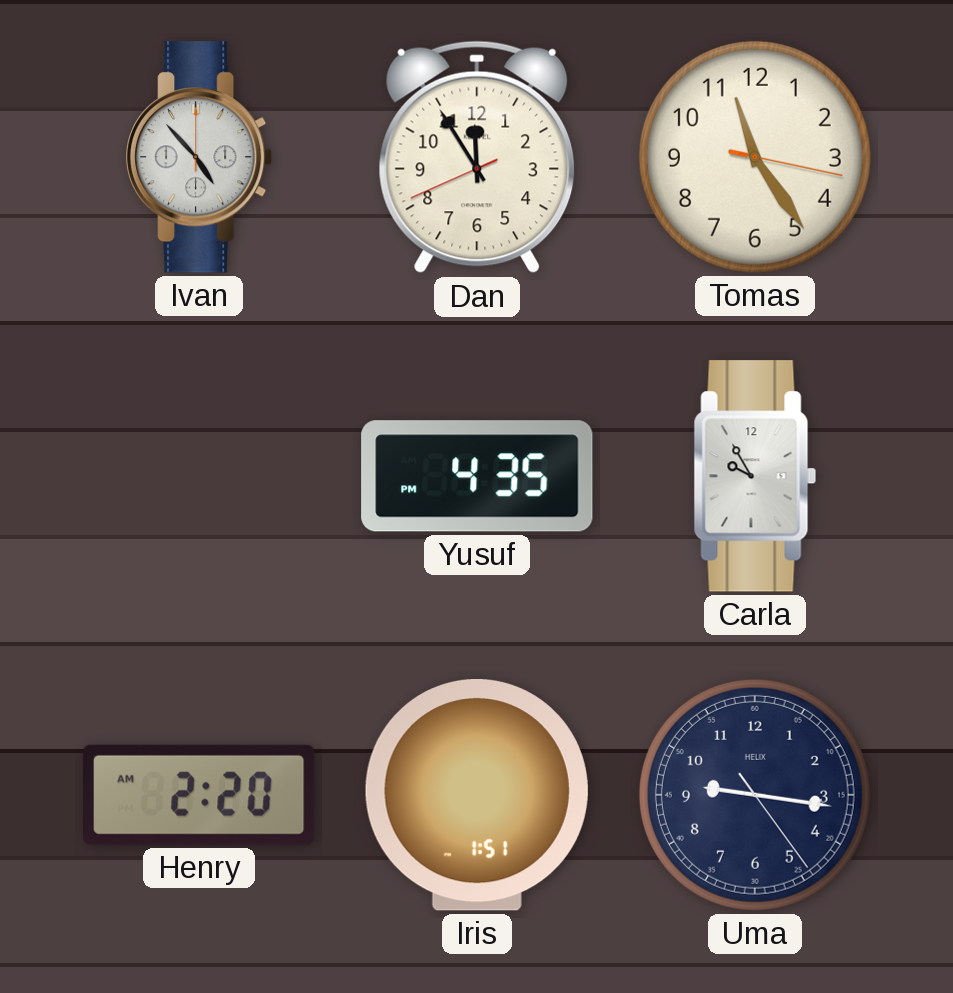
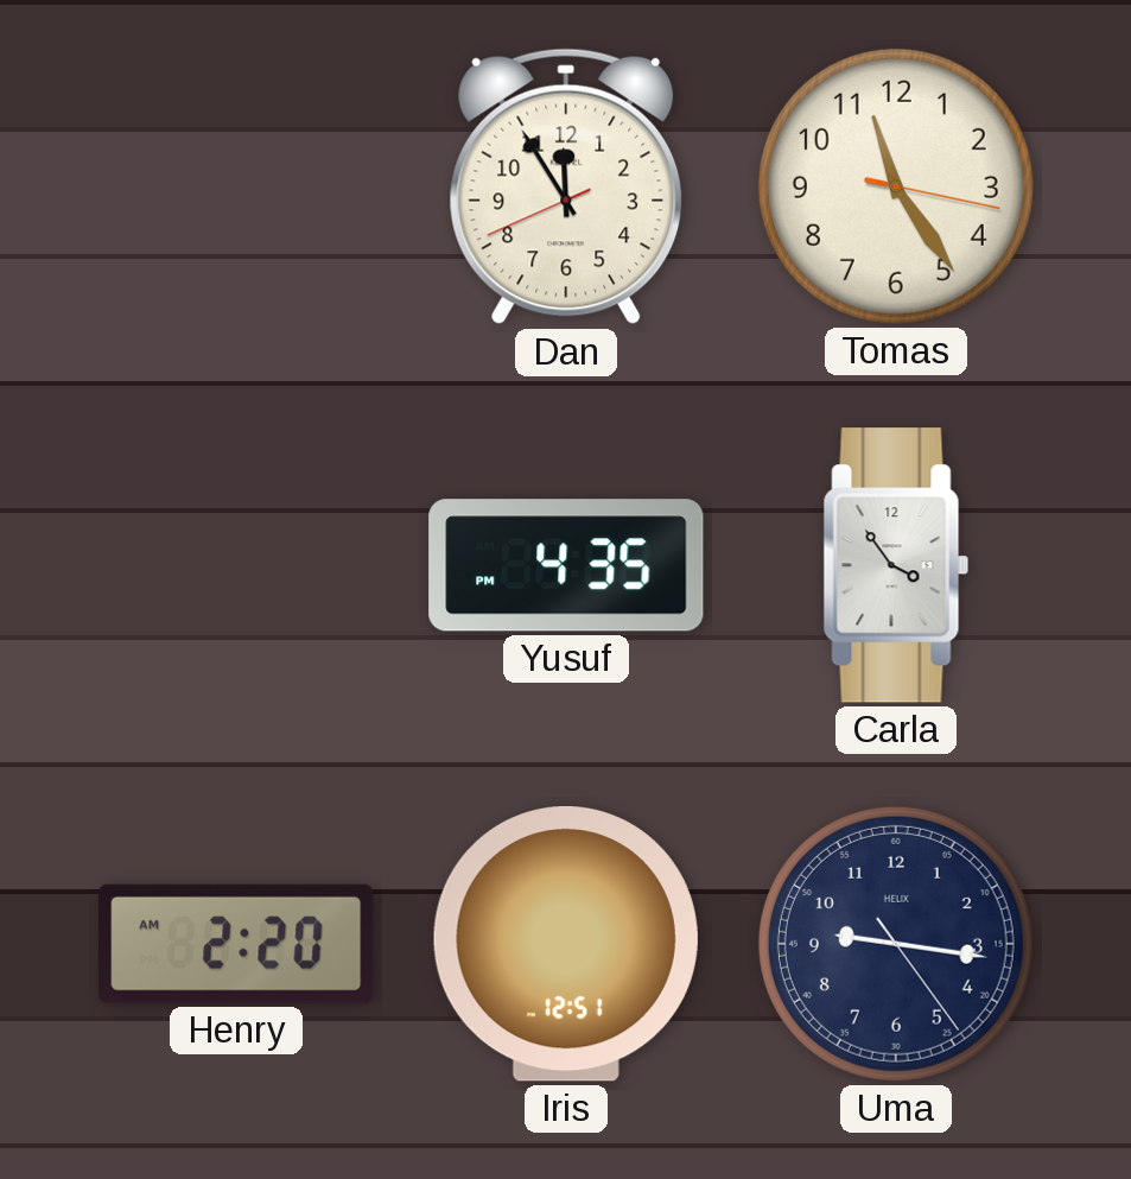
Ivan: 4:53 -> none (200, 157)
Carla: 9:55 -> 3:54 (896, 565)
Iris: 1:51 -> 12:51 (566, 945)
